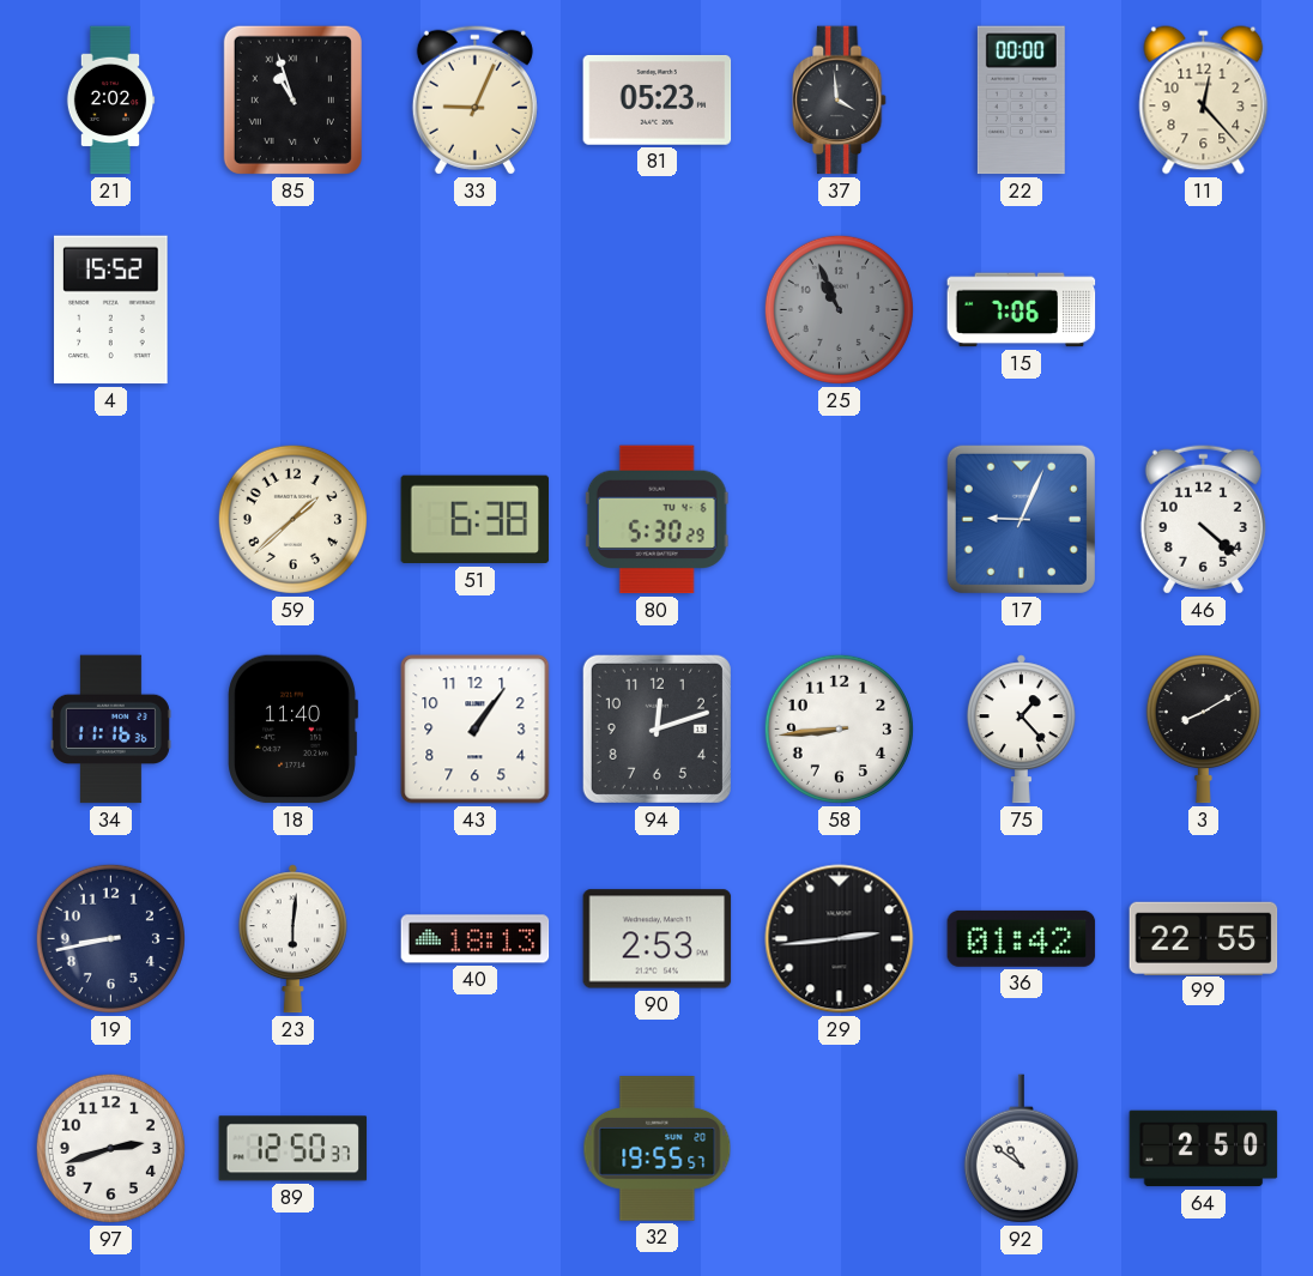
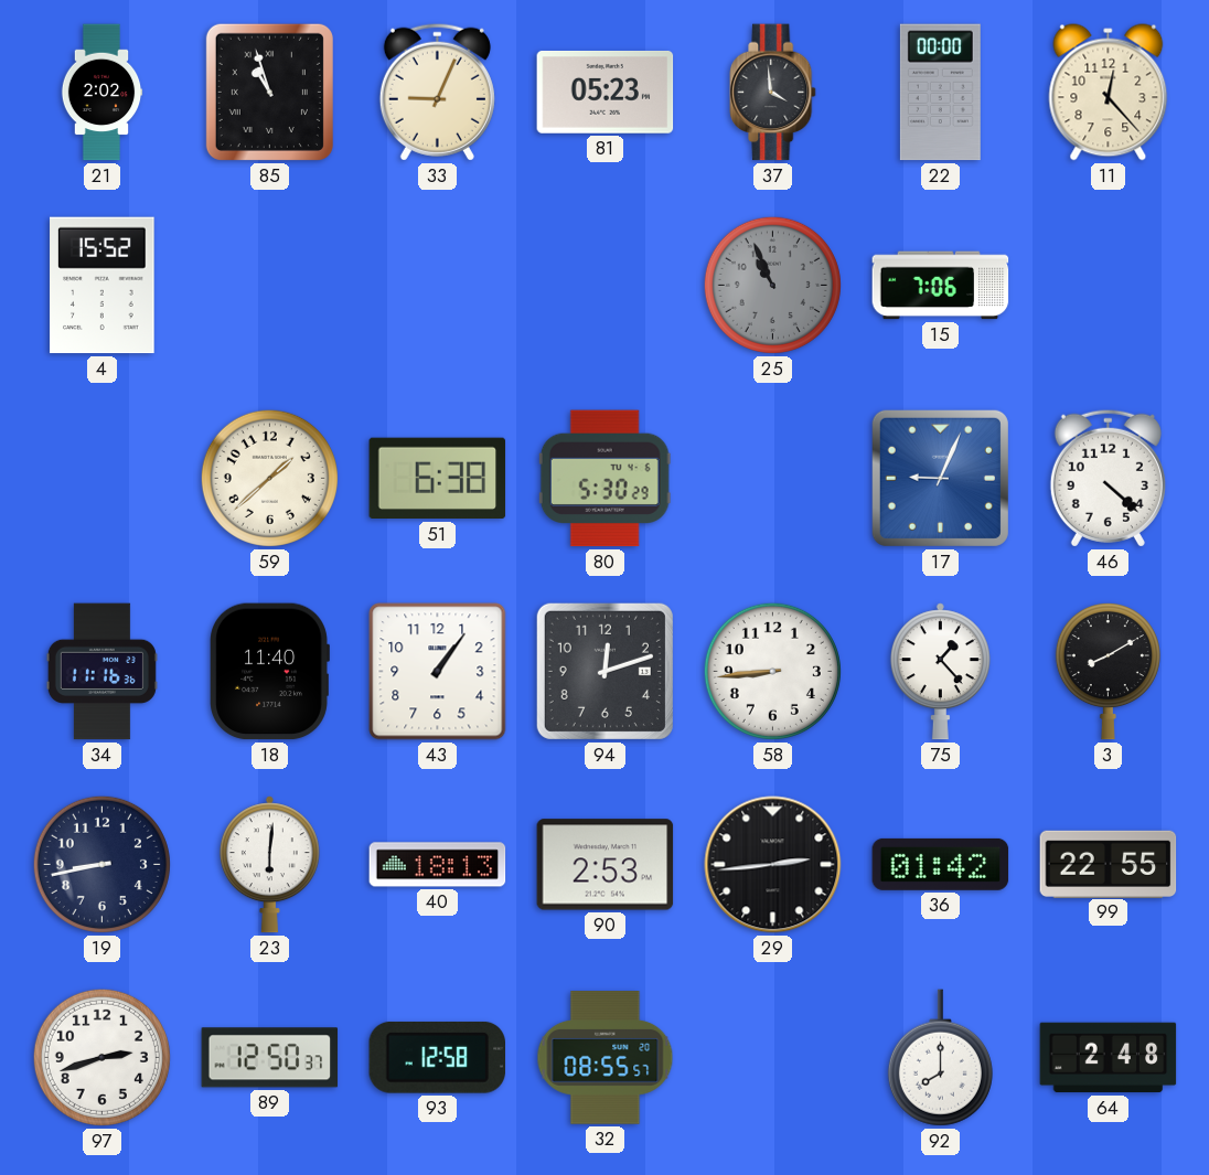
93: none -> 12:58 (437, 1057)
32: 19:55 -> 08:55 (606, 1058)
92: 10:51 -> 8:00 (940, 1058)
64: 2:50 -> 2:48 (1109, 1058)
